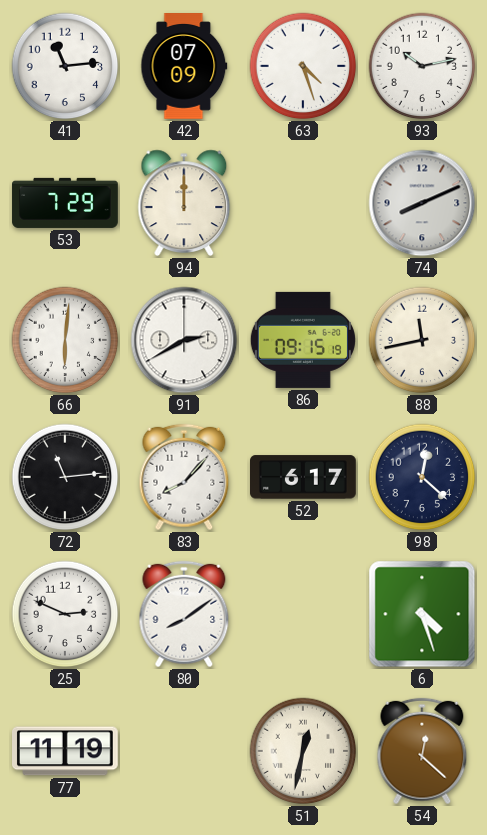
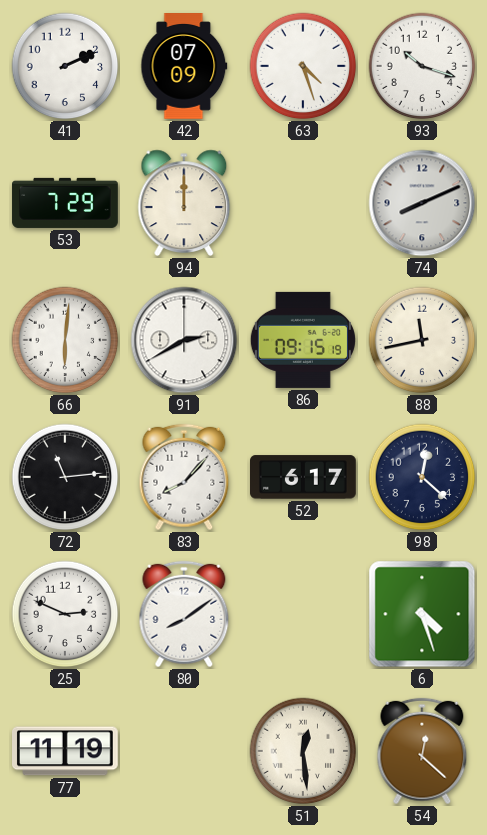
41: 11:14 -> 2:11 (65, 66)
93: 10:13 -> 10:18 (422, 66)
51: 12:32 -> 12:29 (303, 751)
